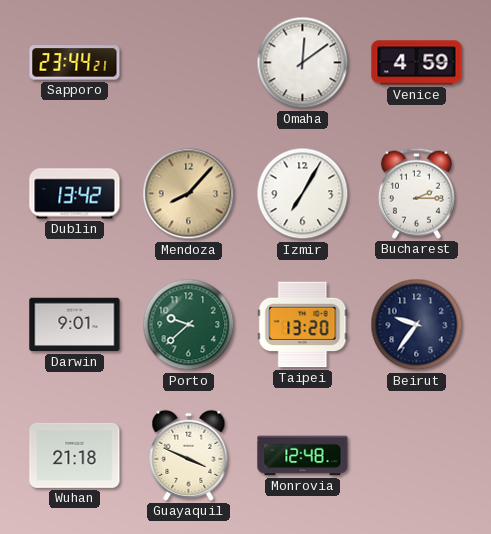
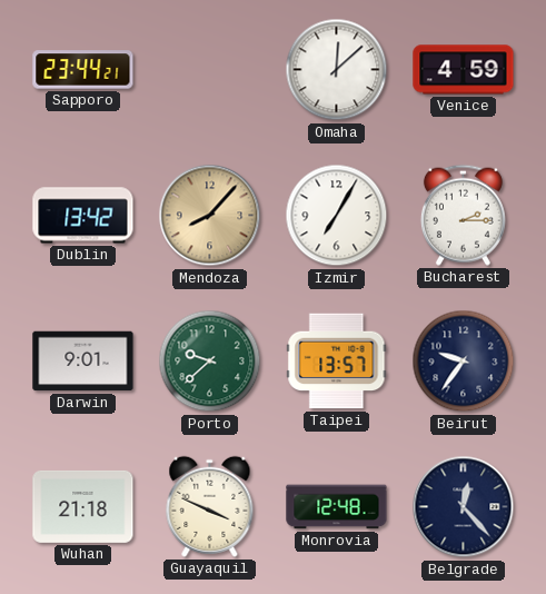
Omaha: 12:09 -> 12:08 (337, 70)
Taipei: 13:20 -> 13:57 (337, 362)
Belgrade: none -> 12:23 (464, 507)
